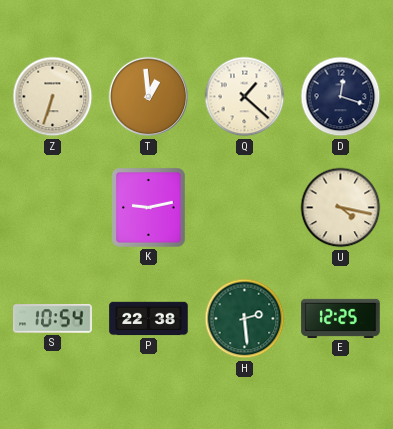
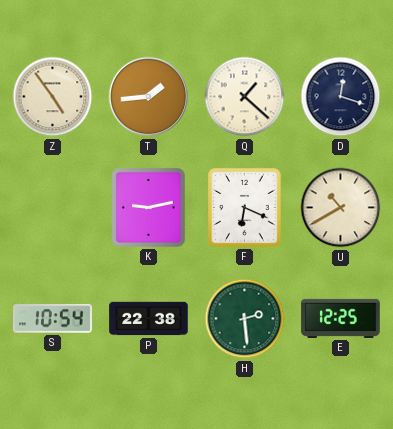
Z: 6:33 -> 4:54 (53, 97)
T: 12:59 -> 1:44 (149, 97)
F: none -> 6:19 (245, 208)
U: 4:17 -> 10:40 (341, 208)
